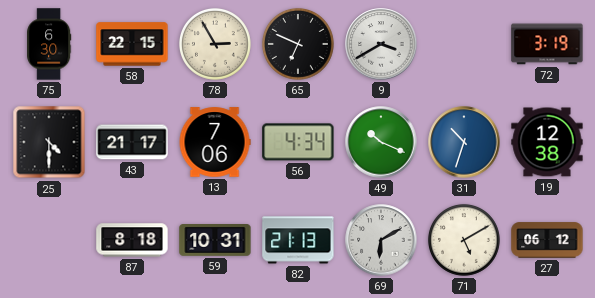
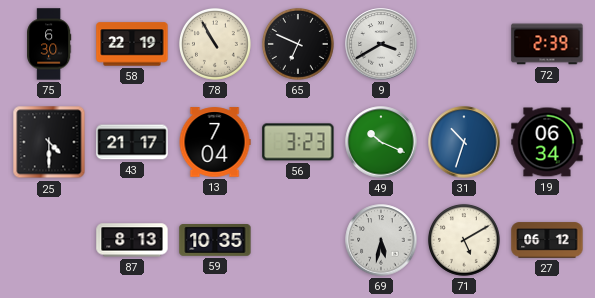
58: 22:15 -> 22:19 (132, 44)
78: 2:55 -> 10:55 (215, 44)
72: 3:19 -> 2:39 (547, 44)
13: 7:06 -> 7:04 (215, 142)
56: 4:34 -> 3:23 (298, 142)
19: 12:38 -> 06:34 (547, 142)
87: 8:18 -> 8:13 (132, 240)
59: 10:31 -> 10:35 (215, 241)
82: 21:13 -> none (298, 240)
69: 6:10 -> 5:32 (381, 240)
